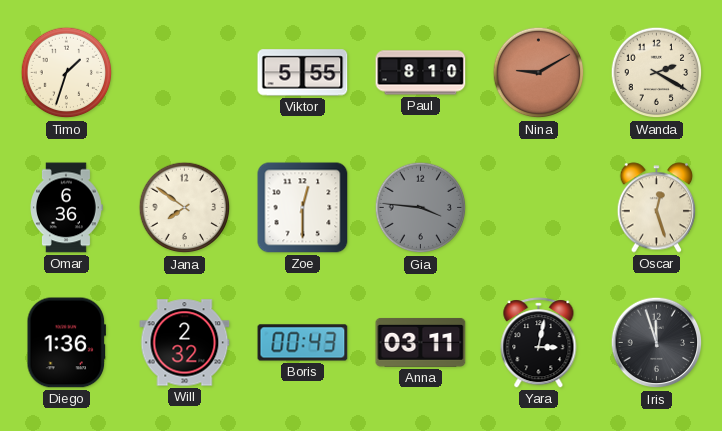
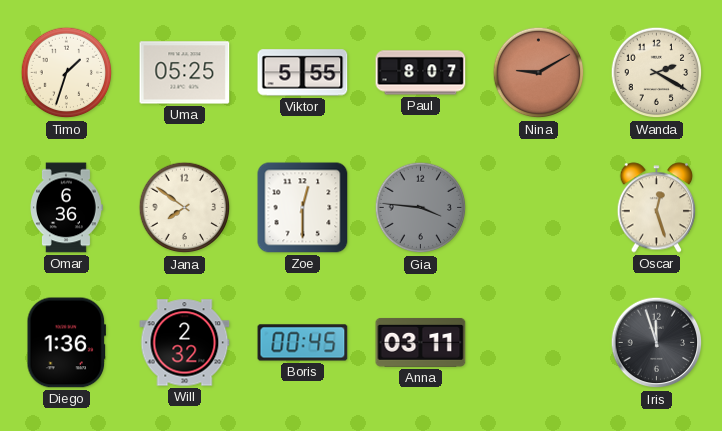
Uma: none -> 05:25 (185, 73)
Paul: 8:10 -> 8:07 (421, 73)
Boris: 00:43 -> 00:45 (303, 343)
Yara: 3:02 -> none (539, 343)
